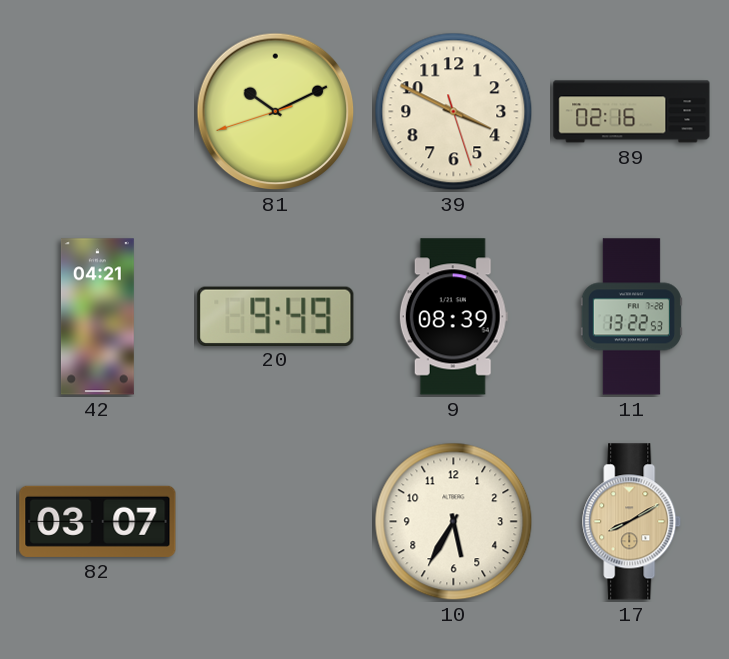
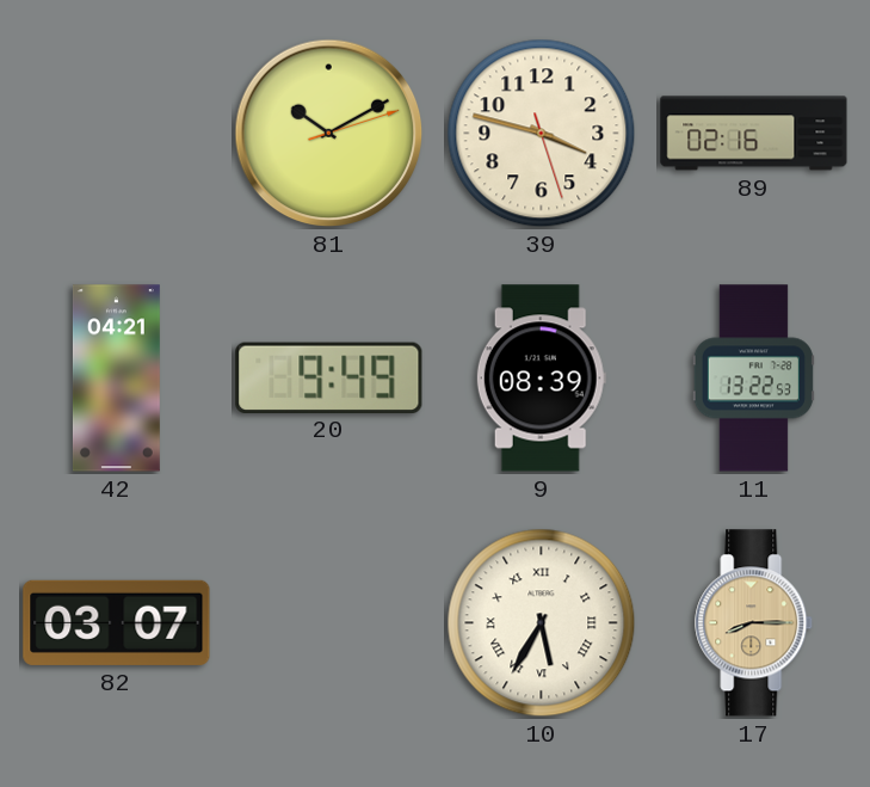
81: 10:10:42 -> 10:10:12 (329, 134)
39: 3:49 -> 3:47 (542, 134)
10 numerals: Arabic -> Roman (542, 623)
17: 8:10 -> 8:15 (754, 623)
